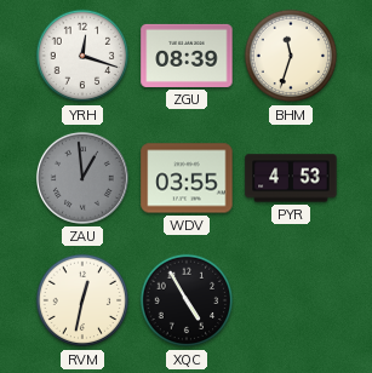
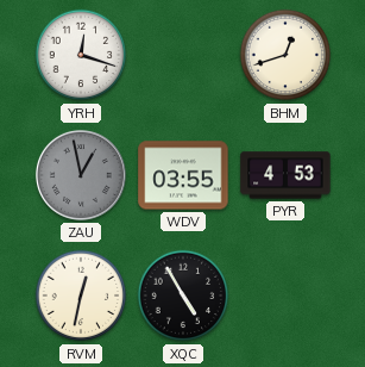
ZGU: 08:39 -> none (187, 56)
BHM: 11:33 -> 12:42 (285, 55)
ZAU: 12:59 -> 12:58 (81, 175)
